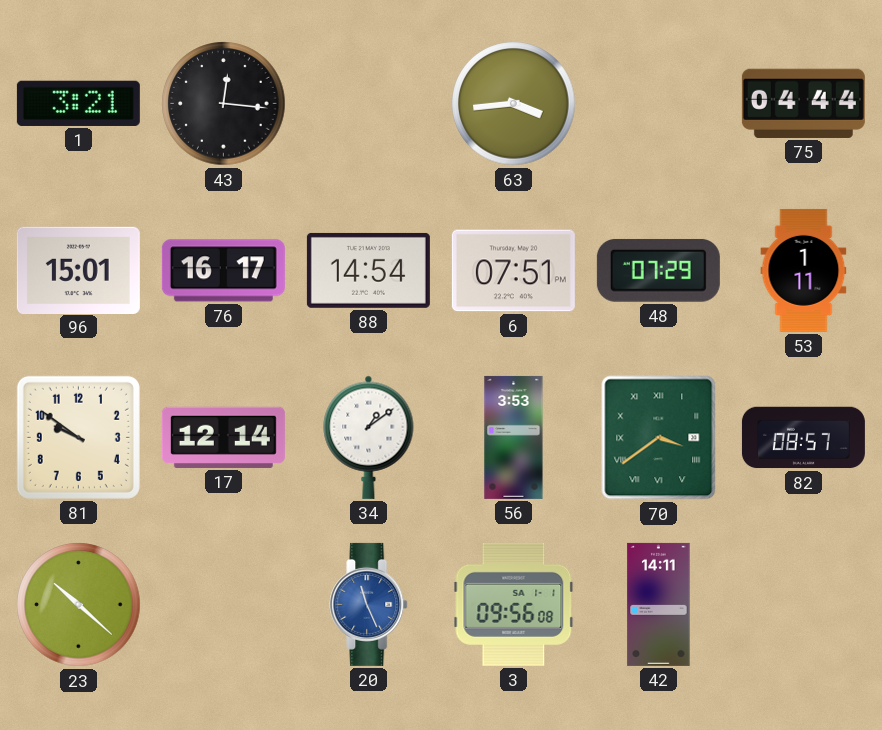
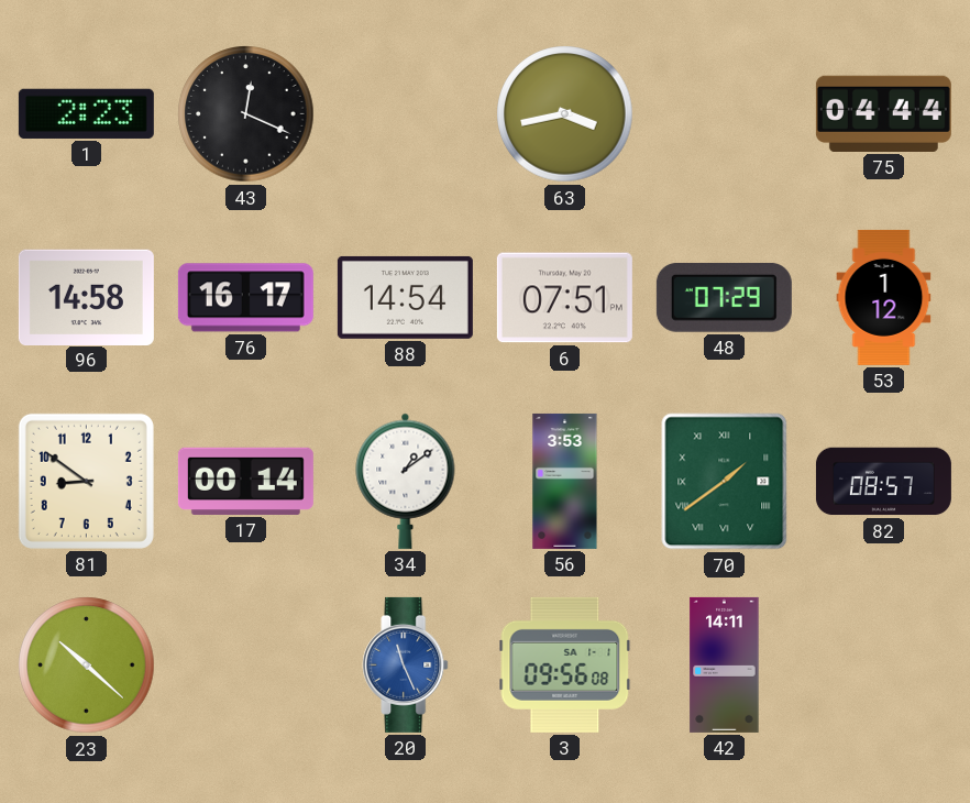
1: 3:21 -> 2:23 (86, 113)
43: 12:16 -> 12:19 (246, 114)
63: 3:44 -> 3:43 (565, 114)
96: 15:01 -> 14:58 (86, 297)
53: 1:11 -> 1:12 (884, 297)
81: 9:51 -> 8:51 (86, 481)
17: 12:14 -> 00:14 (245, 481)
70: 3:39 -> 1:39 (725, 482)
